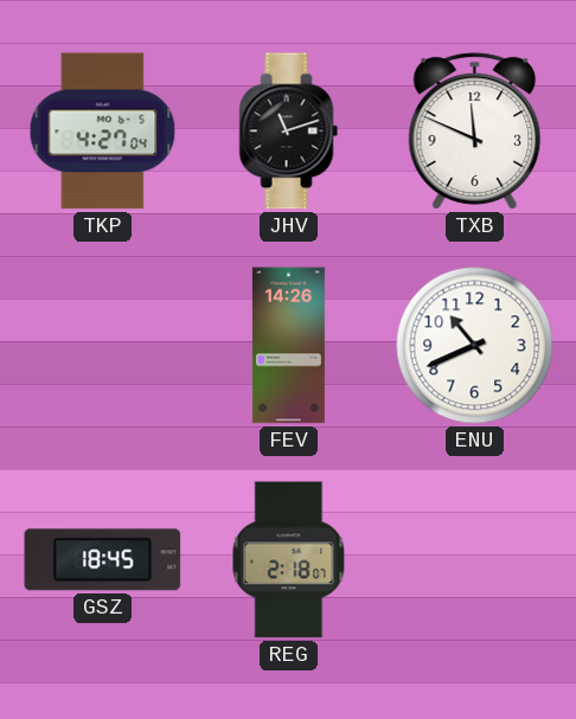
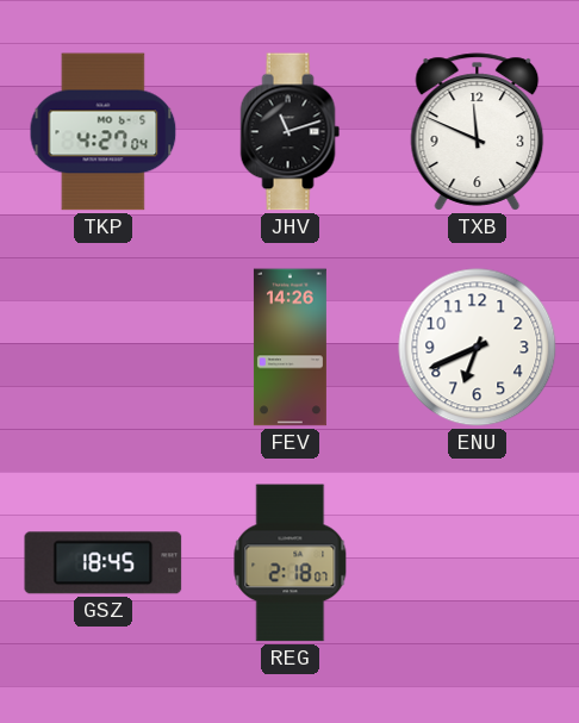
ENU: 10:41 -> 6:41 (478, 348)
